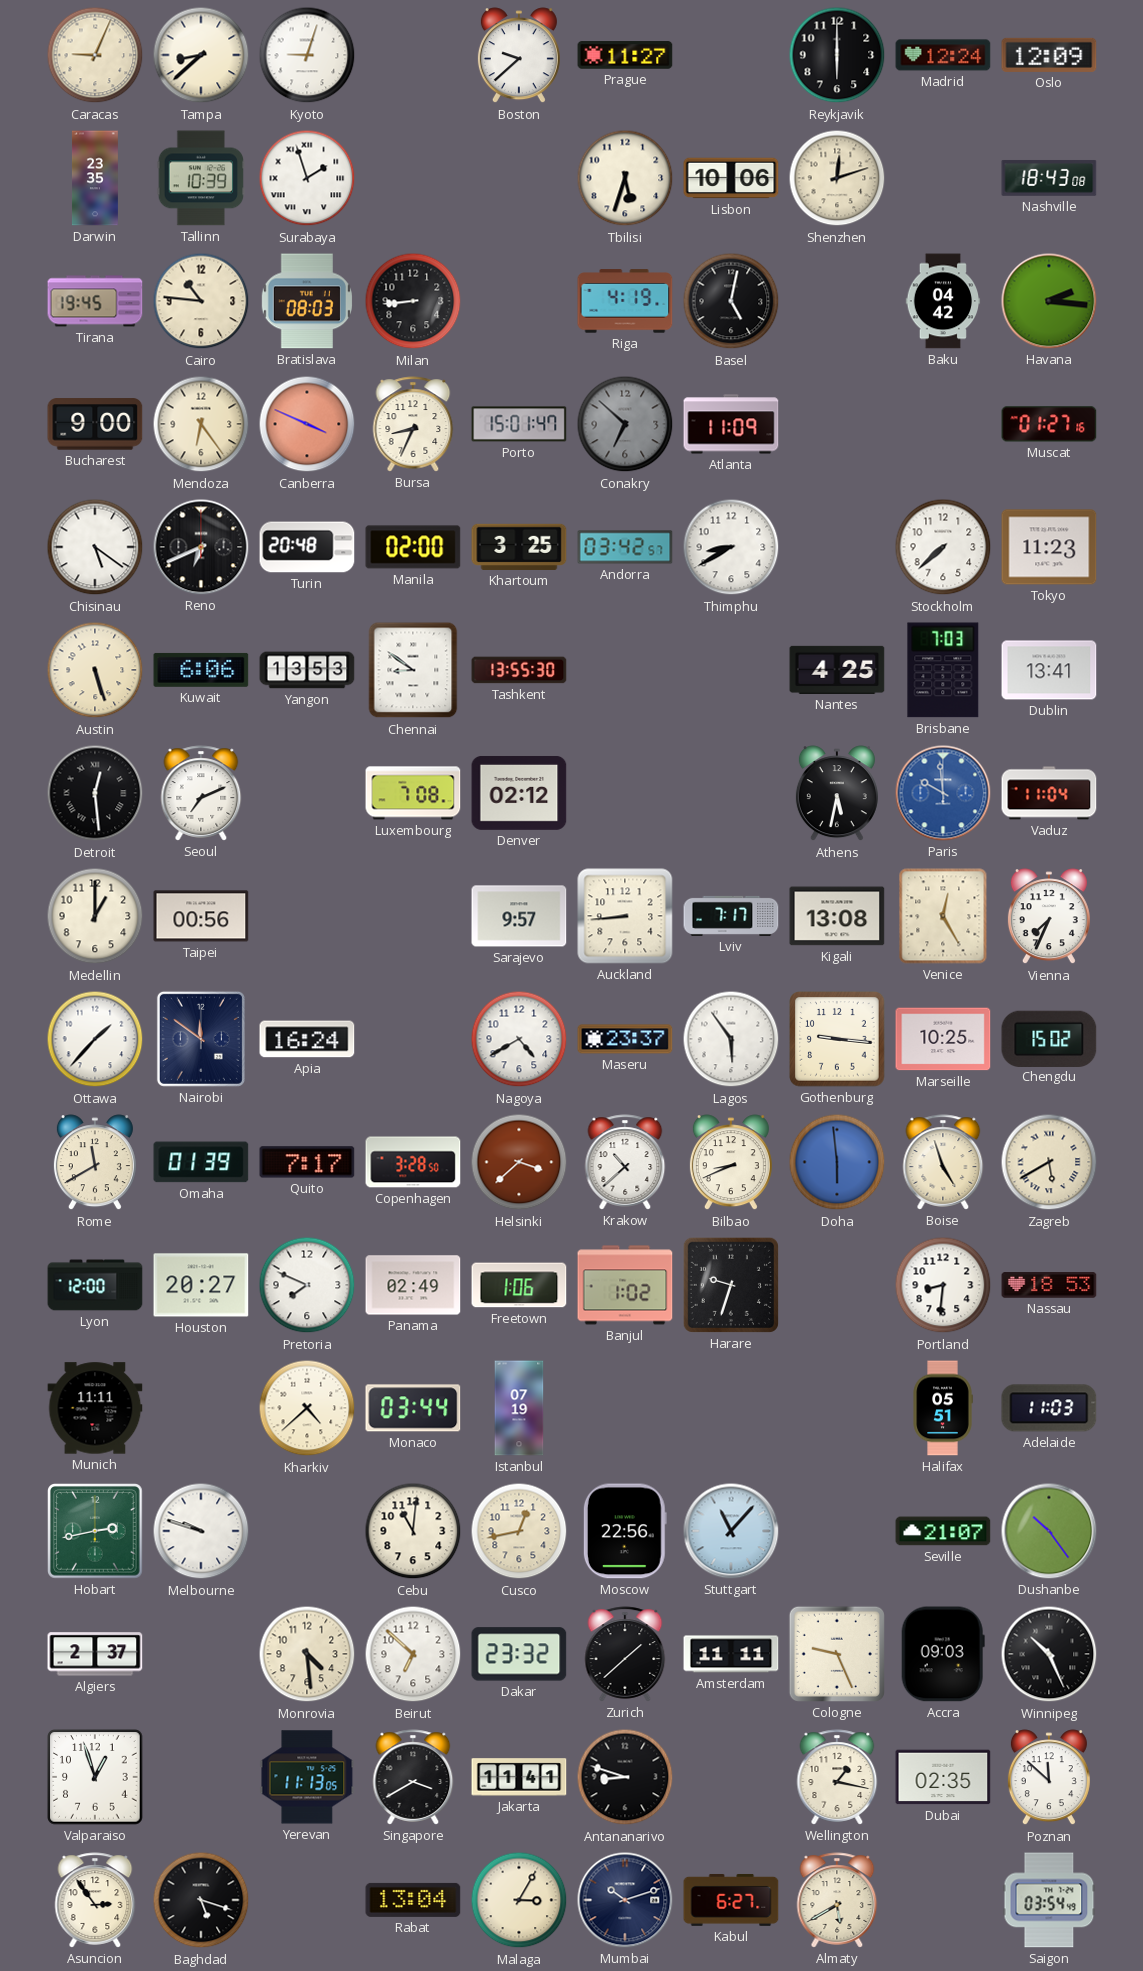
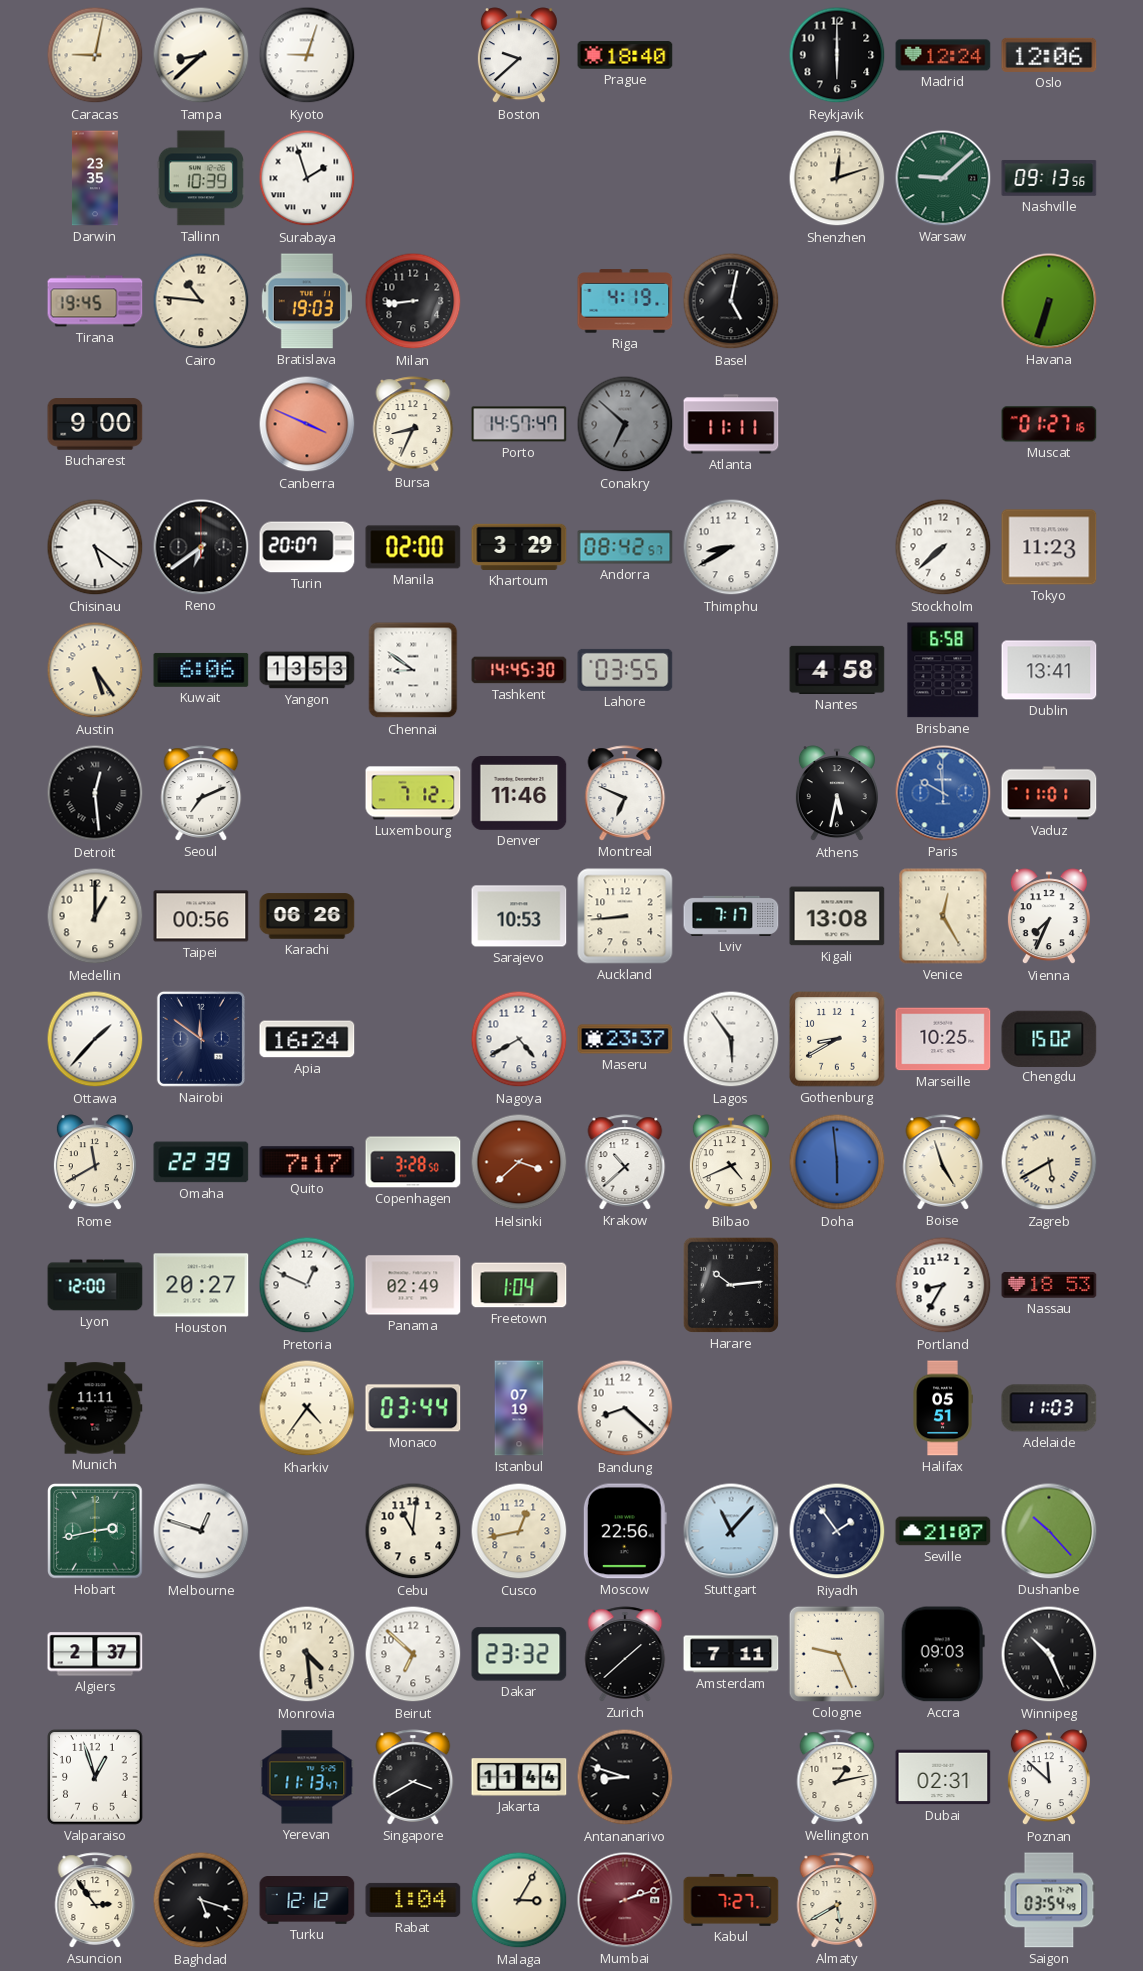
Caracas: 9:04 -> 9:02 (95, 55)
Prague: 11:27 -> 18:40 (625, 55)
Oslo: 12:09 -> 12:06 (1049, 55)
Tbilisi: 5:33 -> none (625, 178)
Lisbon: 10:06 -> none (731, 178)
Warsaw: none -> 9:08 (943, 178)
Nashville: 18:43 -> 09:13 (1049, 178)
Bratislava: 08:03 -> 19:03 (307, 301)
Baku: 04:42 -> none (943, 301)
Havana: 2:16 -> 6:33 (1049, 301)
Mendoza: 6:24 -> none (201, 424)
Porto: 15:01 -> 14:57 (519, 424)
Atlanta: 11:09 -> 11:11 (731, 424)
Reno: 6:41 -> 6:39 (201, 547)
Turin: 20:48 -> 20:07 (307, 547)
Khartoum: 3:25 -> 3:29 (519, 547)
Andorra: 03:42 -> 08:42 (625, 547)
Austin: 5:27 -> 5:24 (95, 670)
Tashkent: 13:55 -> 14:45 (519, 670)
Lahore: none -> 03:55 (625, 670)
Nantes: 4:25 -> 4:58 (837, 670)
Brisbane: 7:03 -> 6:58 (943, 670)
Luxembourg: 7:08 -> 7:12 (413, 793)
Denver: 02:12 -> 11:46 (519, 793)
Montreal: none -> 6:49 (625, 793)
Vaduz: 11:04 -> 11:01 (1049, 793)
Karachi: none -> 06:26 (307, 916)
Sarajevo: 9:57 -> 10:53 (519, 916)
Gothenburg: 9:16 -> 8:40 (837, 1039)
Omaha: 01:39 -> 22:39 (201, 1162)
Bilbao: 8:41 -> 4:41 (731, 1163)
Pretoria: 7:49 -> 12:49 (307, 1285)
Freetown: 1:06 -> 1:04 (519, 1285)
Banjul: 1:02 -> none (625, 1285)
Harare: 9:33 -> 10:14 (731, 1285)
Portland: 8:31 -> 8:35 (943, 1285)
Kharkiv: 4:38 -> 4:36 (307, 1408)
Bandung: none -> 8:22 (625, 1408)
Melbourne: 9:48 -> 12:48 (201, 1531)
Riyadh: none -> 1:54 (837, 1531)
Dushanbe: 10:24 -> 10:23 (1049, 1531)
Amsterdam: 11:11 -> 7:11 (731, 1654)
Yerevan: 11:13:05 -> 11:13:47 (307, 1777)
Jakarta: 11:41 -> 11:44 (519, 1777)
Wellington: 1:17 -> 1:13 (837, 1777)
Dubai: 02:35 -> 02:31 (943, 1777)
Turku: none -> 12:12 (307, 1901)
Rabat: 13:04 -> 1:04 (413, 1900)
Mumbai: 10:12 -> 2:12 (625, 1900)
Mumbai dial: navy -> burgundy (625, 1900)
Kabul: 6:27 -> 7:27 (731, 1900)
